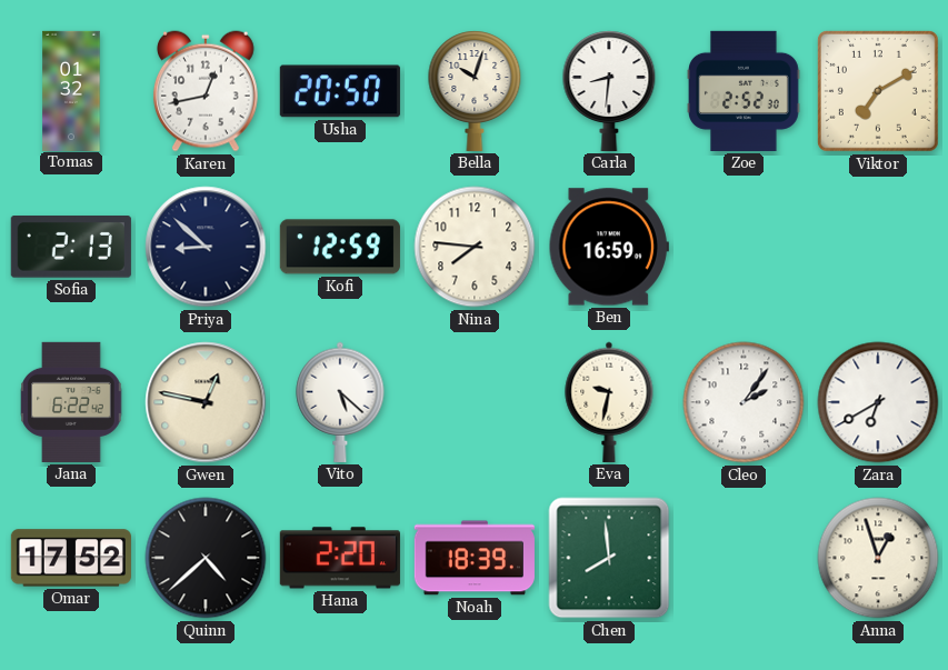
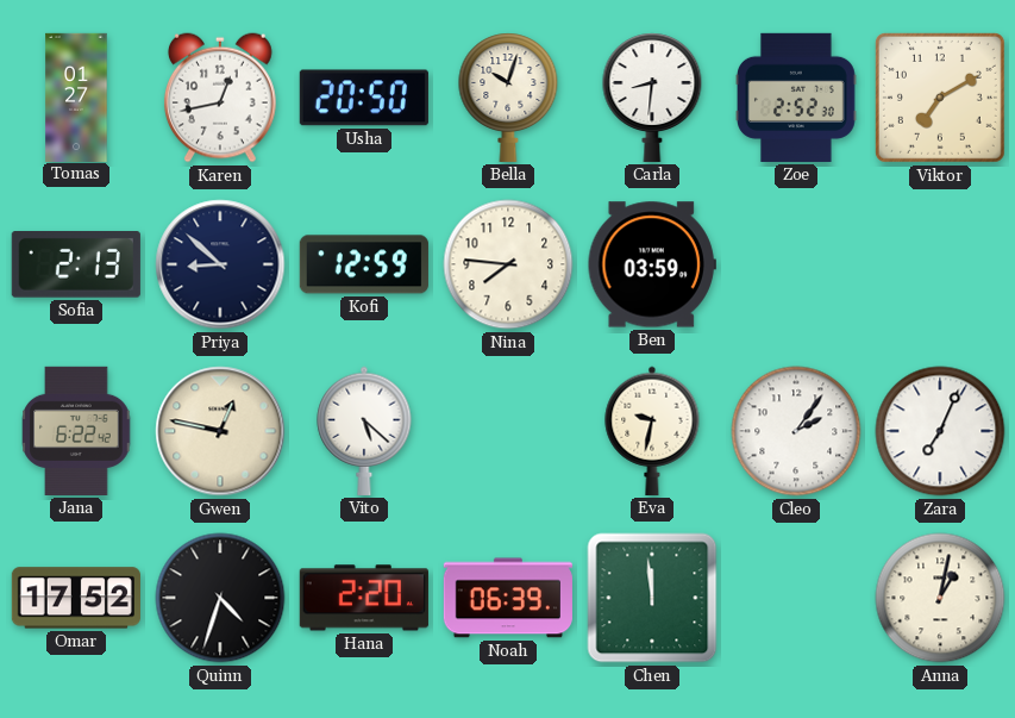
Tomas: 01:32 -> 01:27 (76, 96)
Ben: 16:59 -> 03:59 (652, 264)
Zara: 6:40 -> 7:04 (940, 431)
Quinn: 4:38 -> 4:33 (220, 598)
Noah: 18:39 -> 06:39 (508, 598)
Chen: 7:59 -> 11:59 (652, 598)
Anna: 12:57 -> 1:02 (940, 598)
